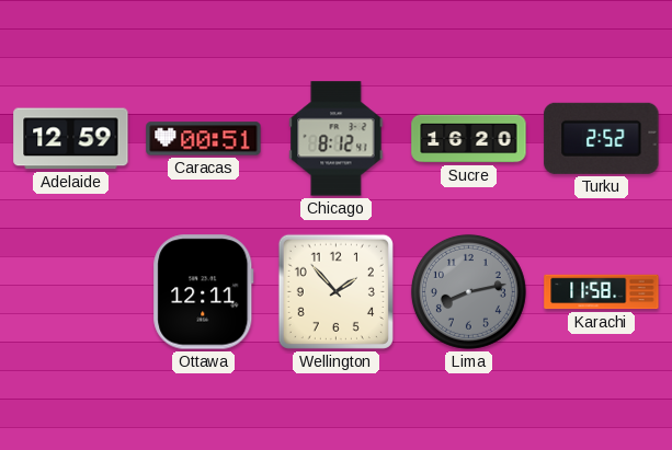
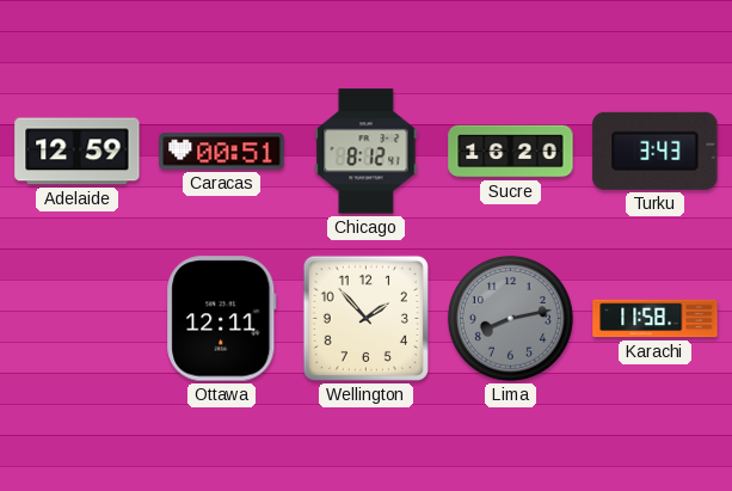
Turku: 2:52 -> 3:43 (656, 151)
